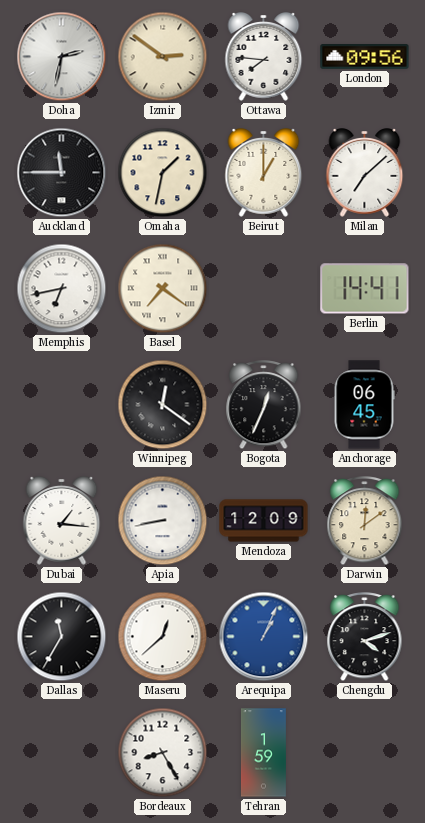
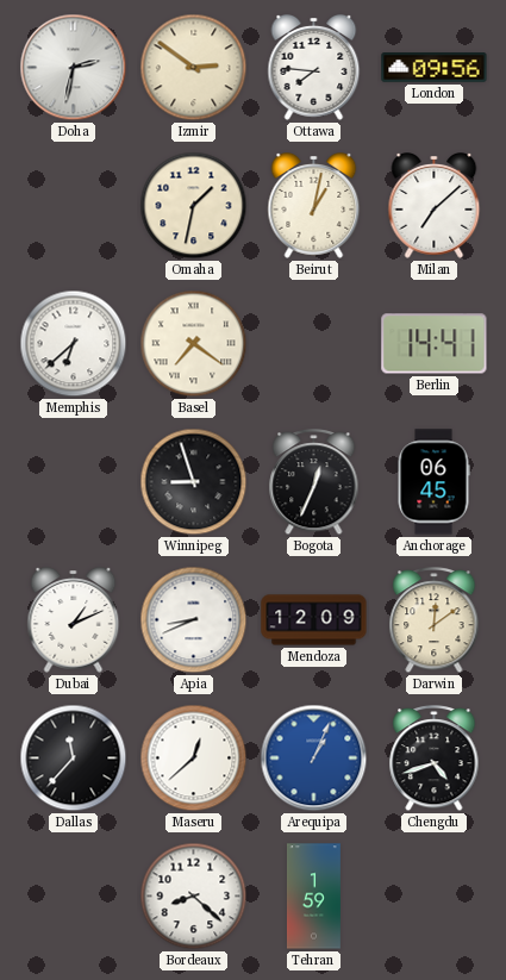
Auckland: 11:45 -> none (62, 173)
Beirut: 1:00 -> 1:02 (314, 206)
Memphis: 6:43 -> 6:38 (74, 344)
Winnipeg: 12:21 -> 8:57 (194, 482)
Dubai: 1:16 -> 1:11 (74, 620)
Apia: 8:43 -> 8:41 (194, 620)
Dallas: 11:35 -> 11:37 (74, 759)
Chengdu: 4:12 -> 4:42 (435, 760)
Bordeaux: 8:25 -> 8:22 (194, 897)
